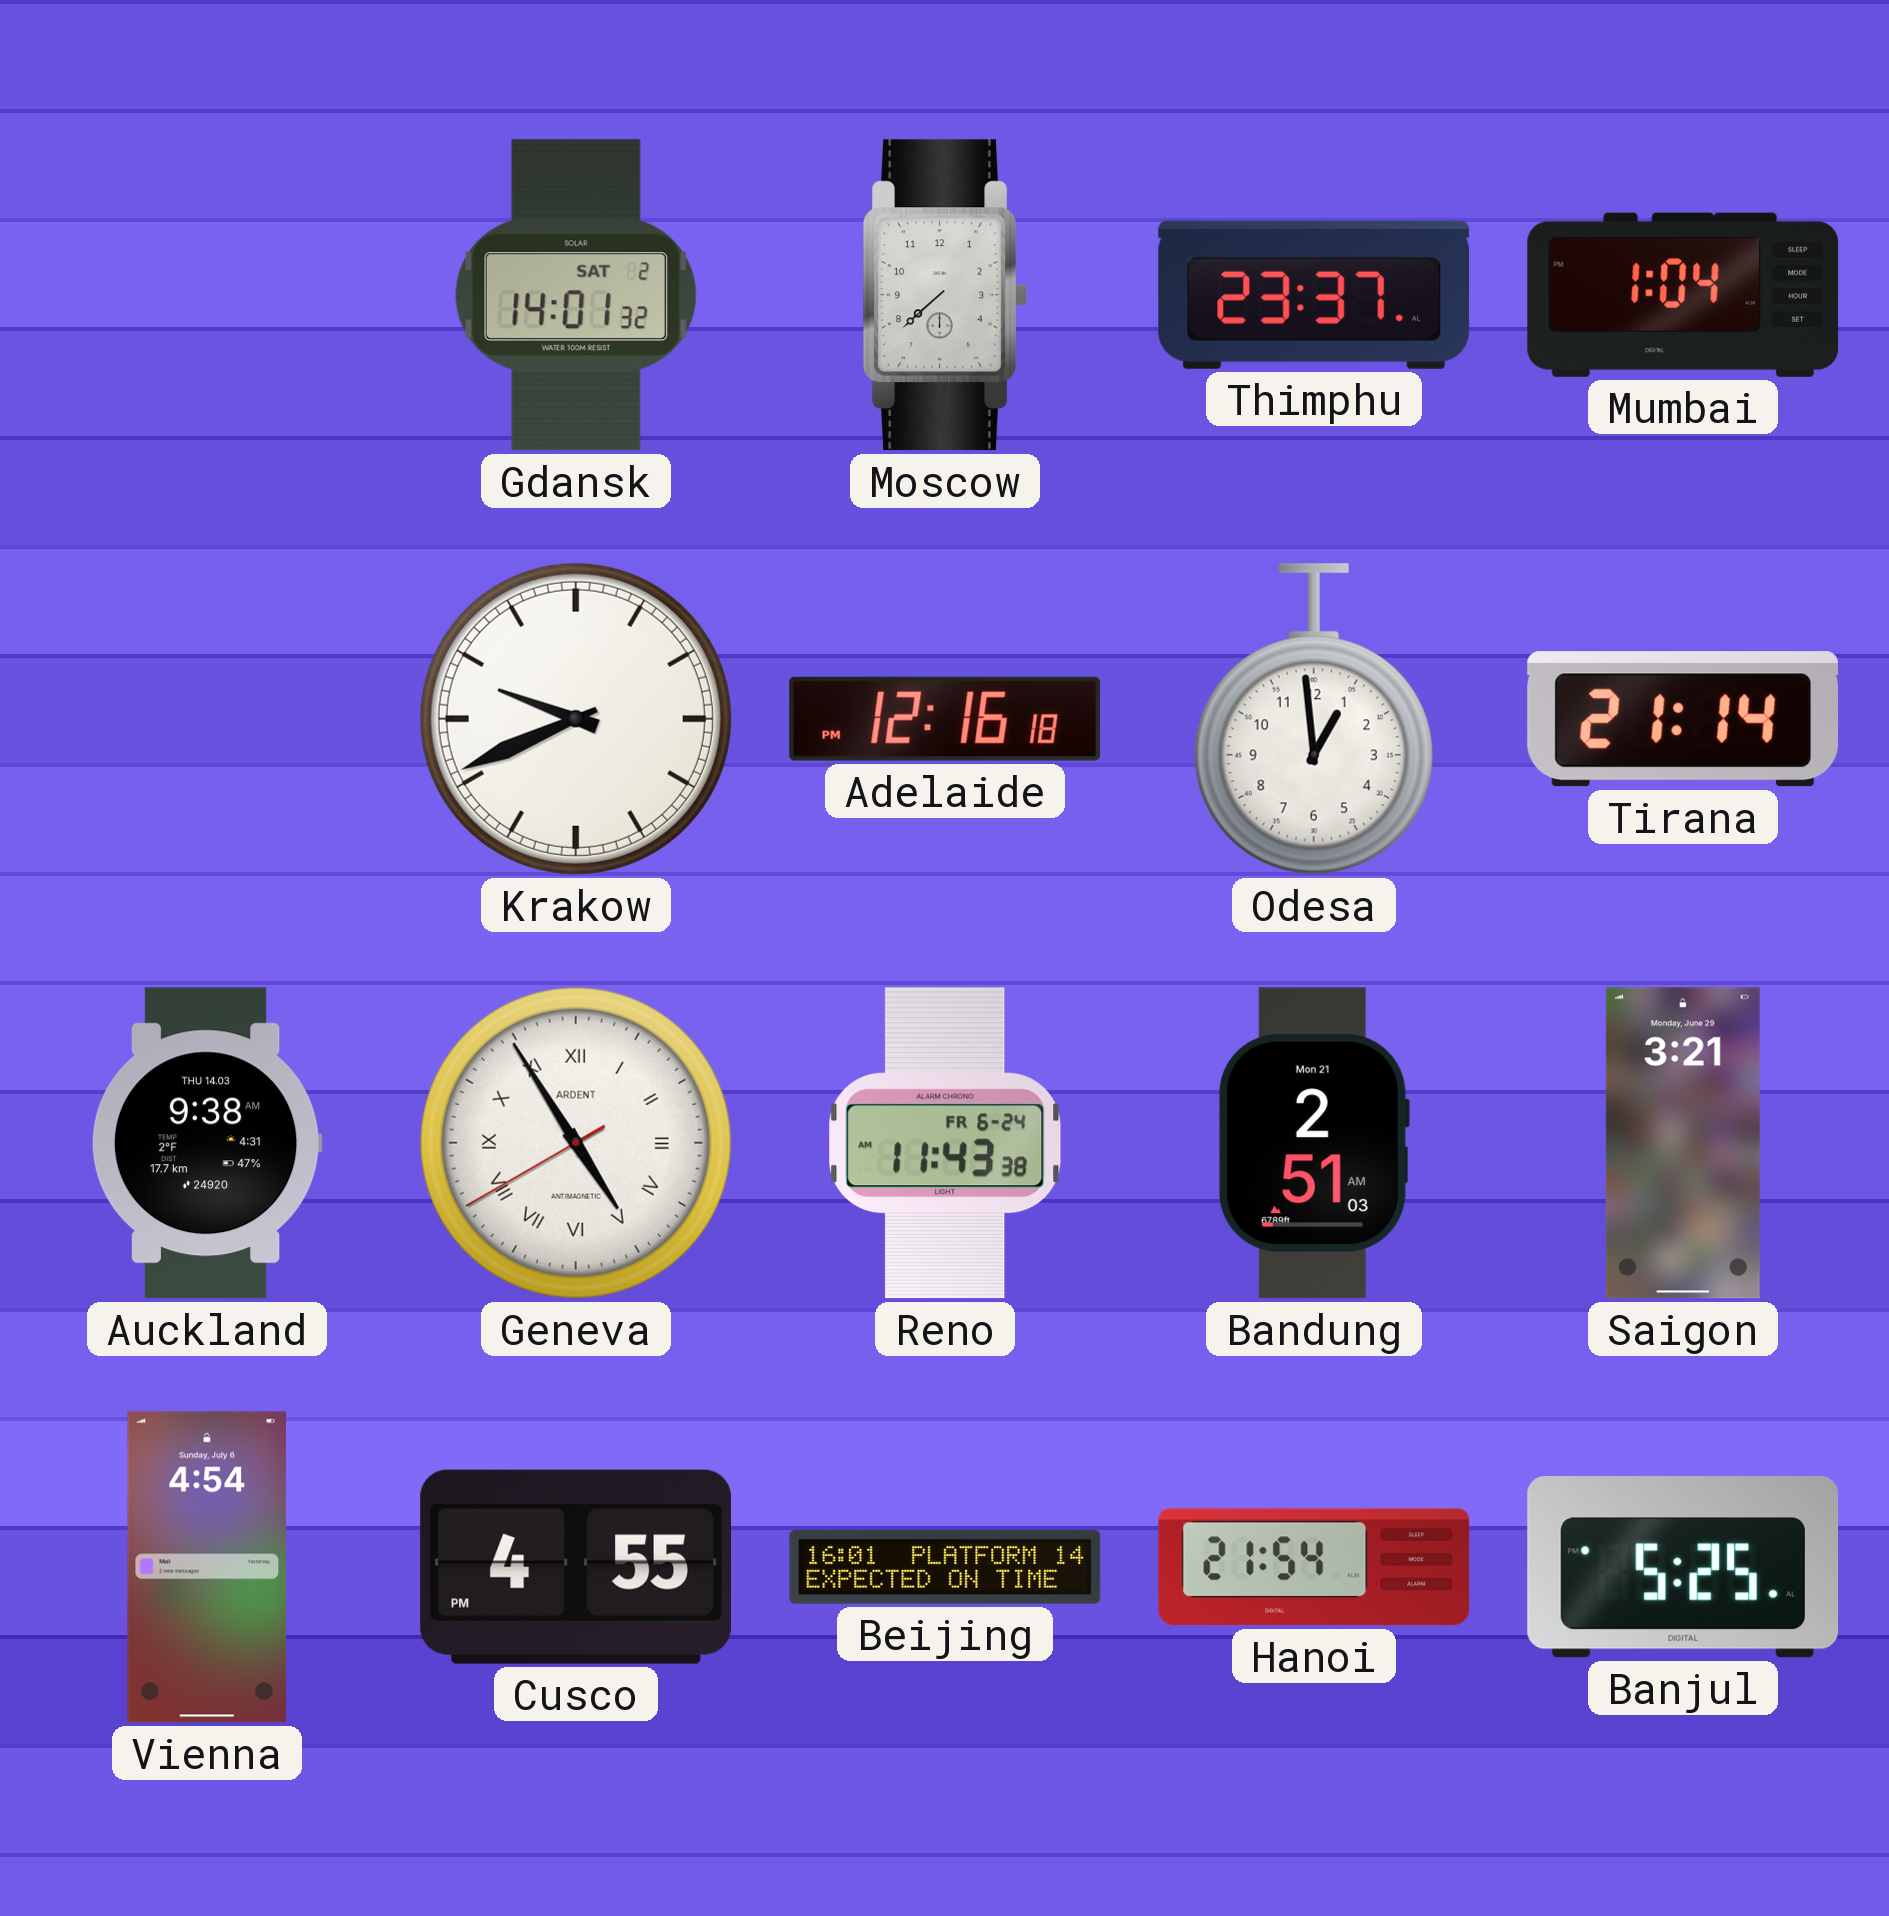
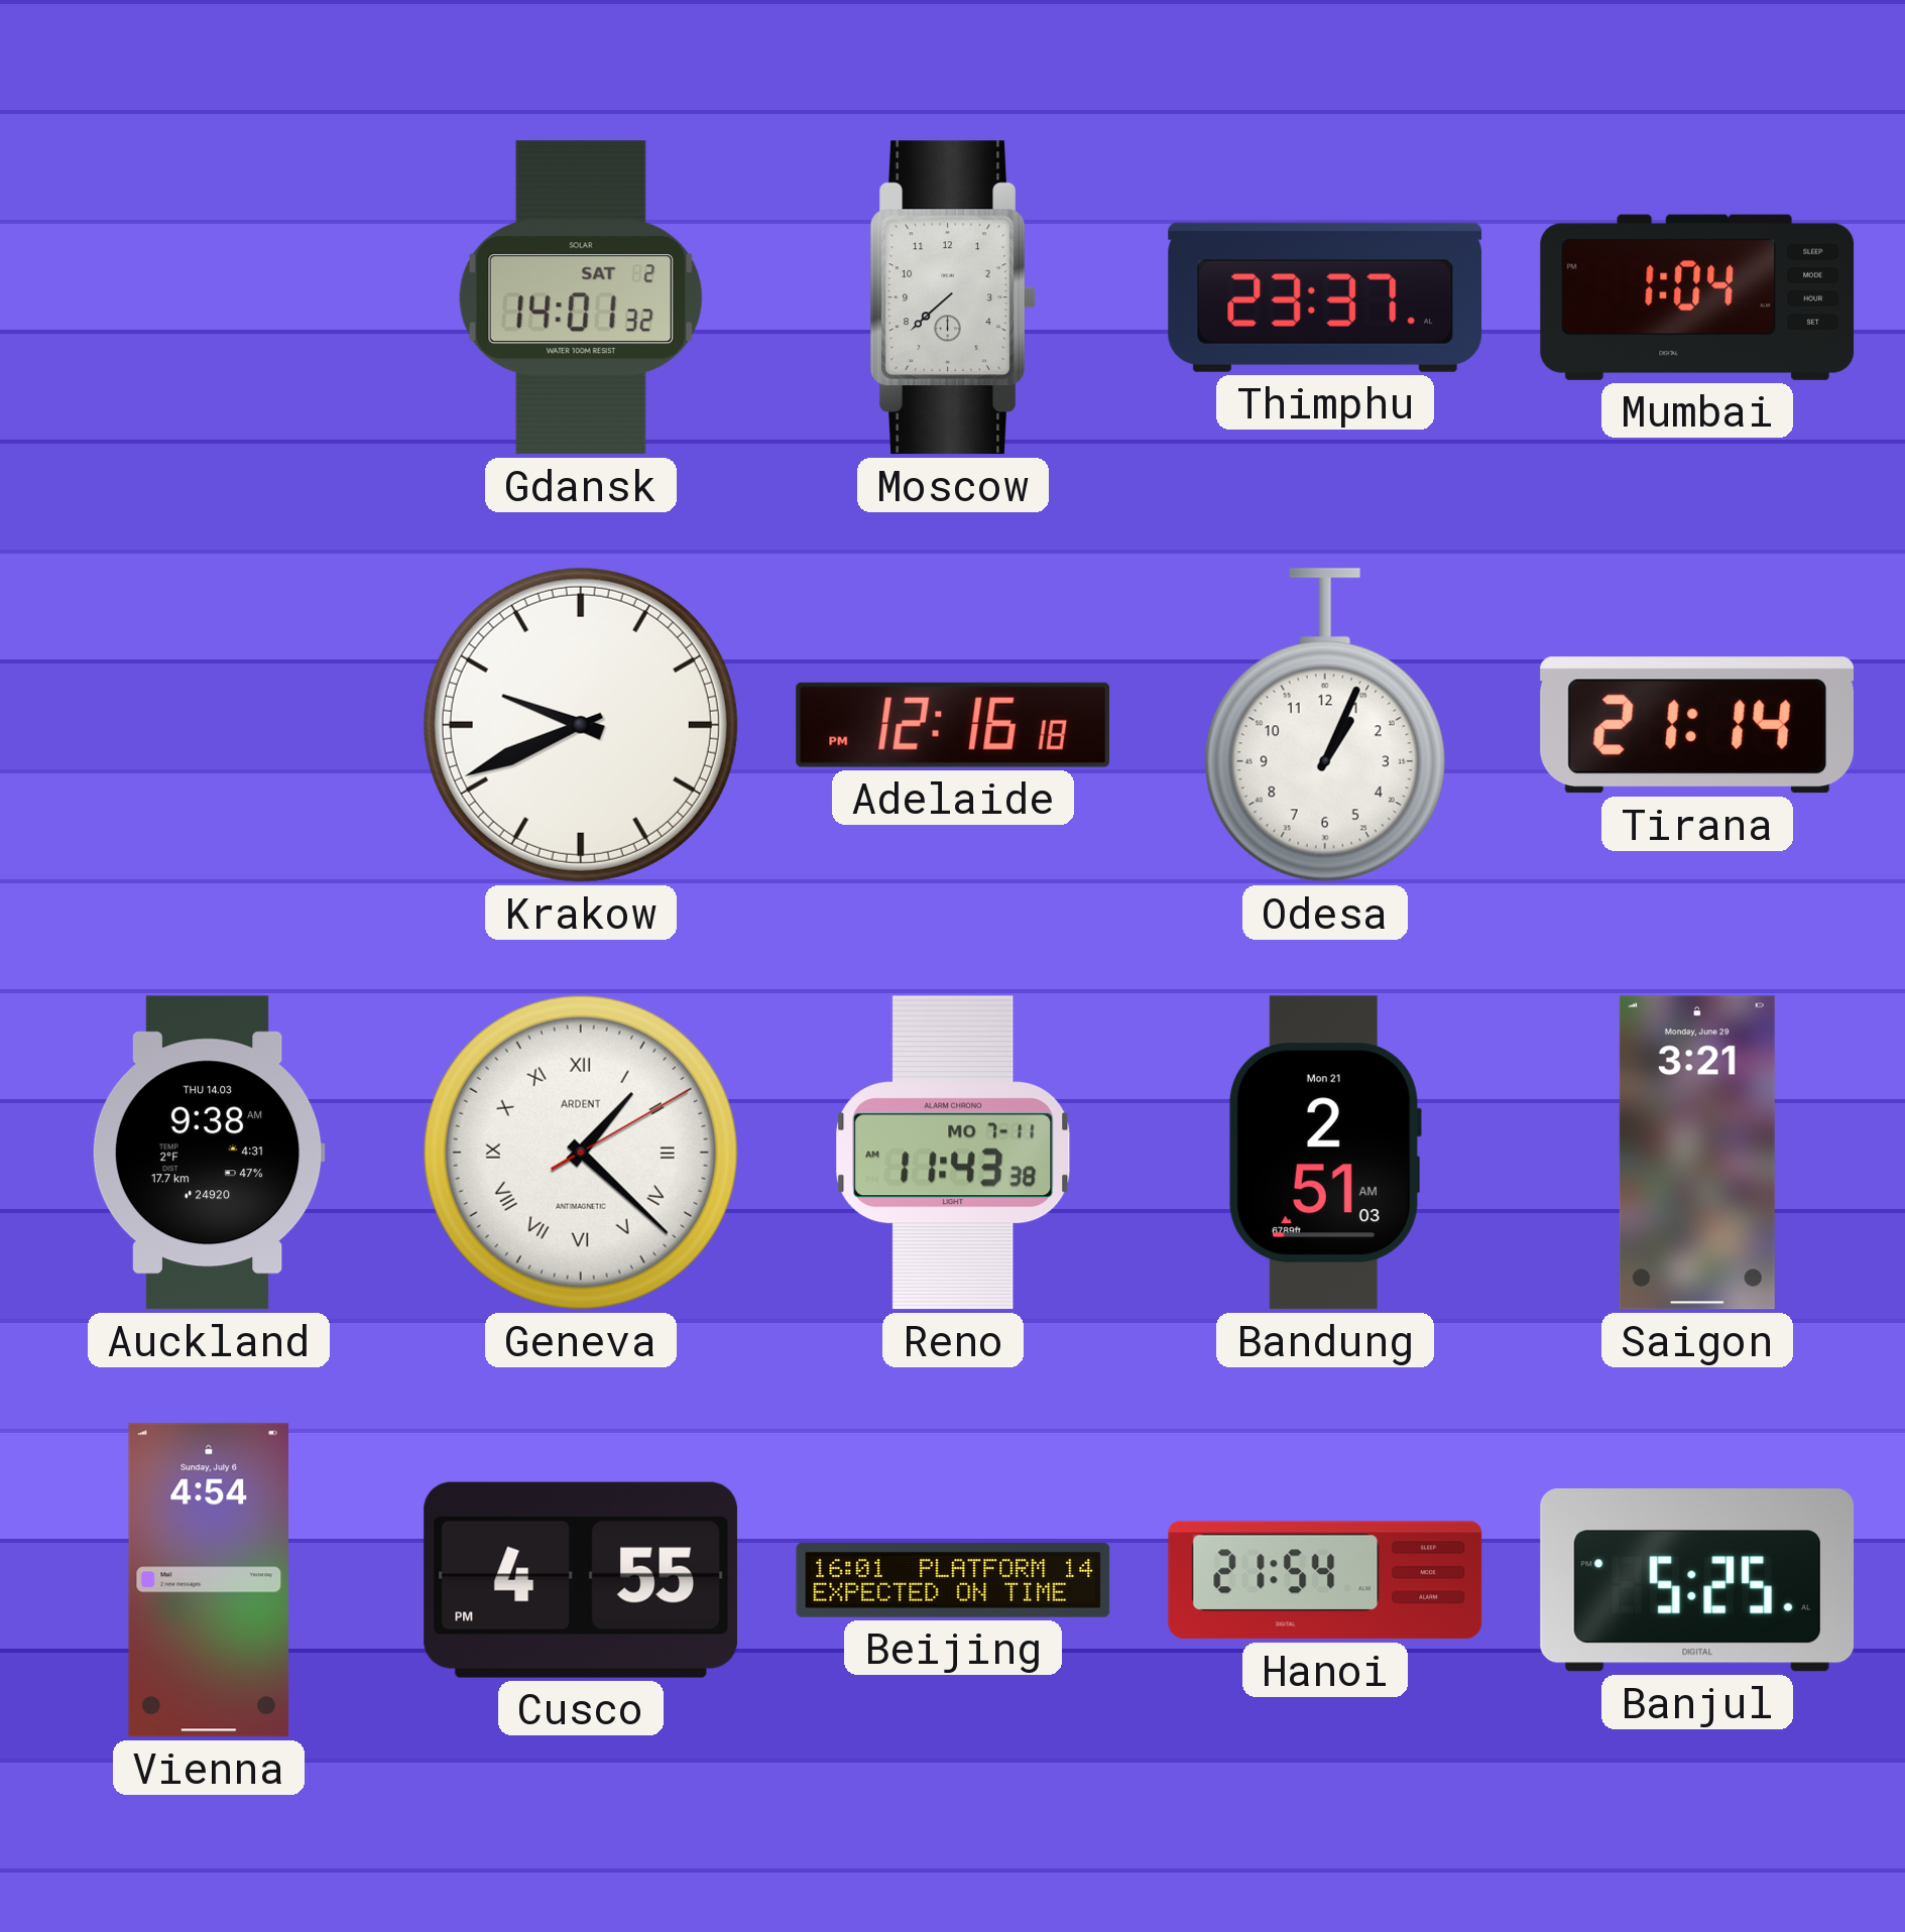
Odesa: 12:59 -> 1:04 (1325, 725)
Geneva: 4:54 -> 1:22 (581, 1153)
Reno date: FR 6-24 -> MO 7-11 (953, 1153)
